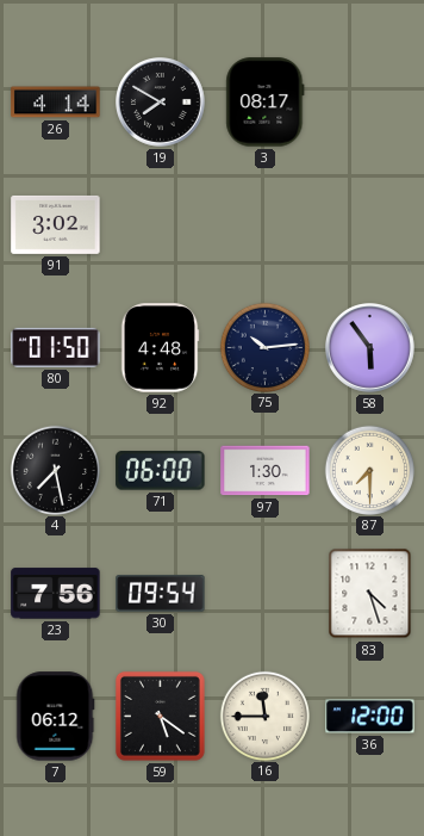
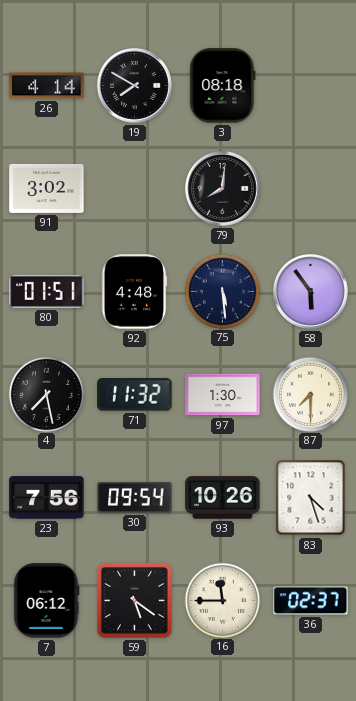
3: 08:17 -> 08:18 (223, 86)
79: none -> 8:01 (223, 189)
80: 01:50 -> 01:51 (47, 291)
75: 10:14 -> 5:29 (222, 291)
71: 06:00 -> 11:32 (135, 395)
93: none -> 10:26 (223, 498)
36: 12:00 -> 02:37 (311, 601)
